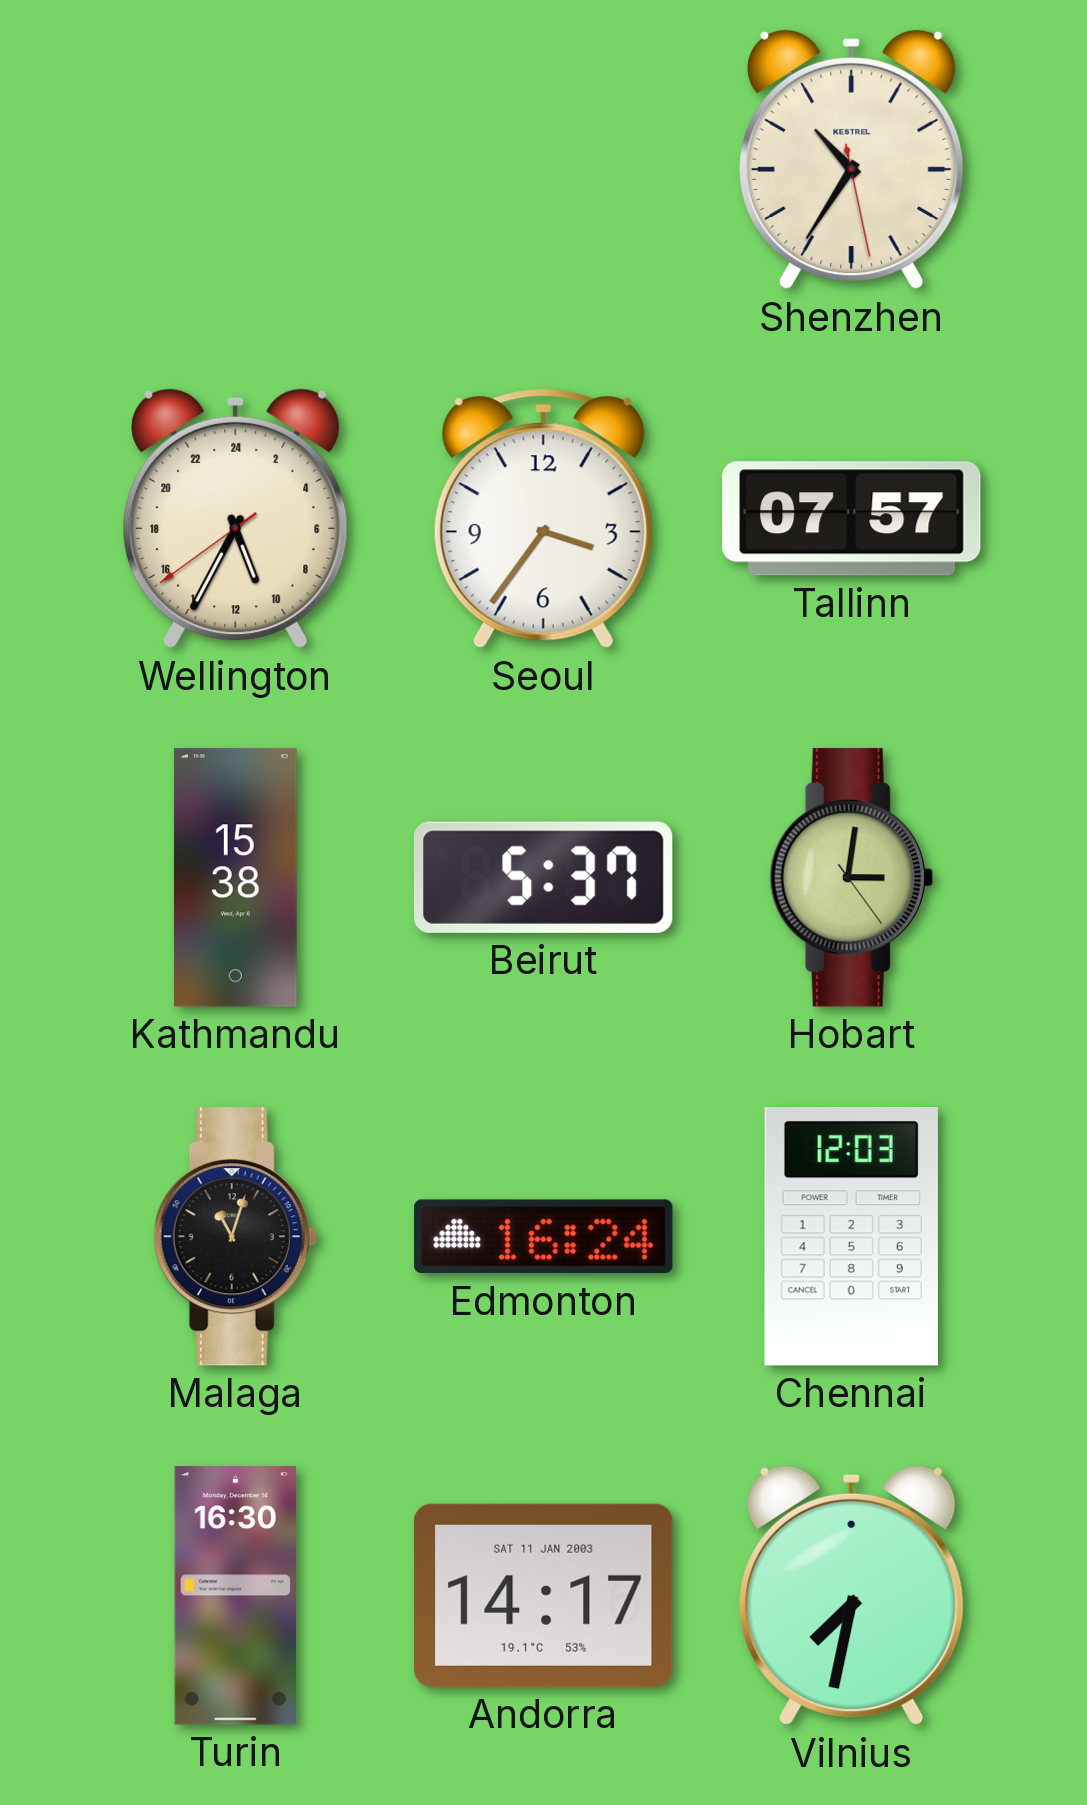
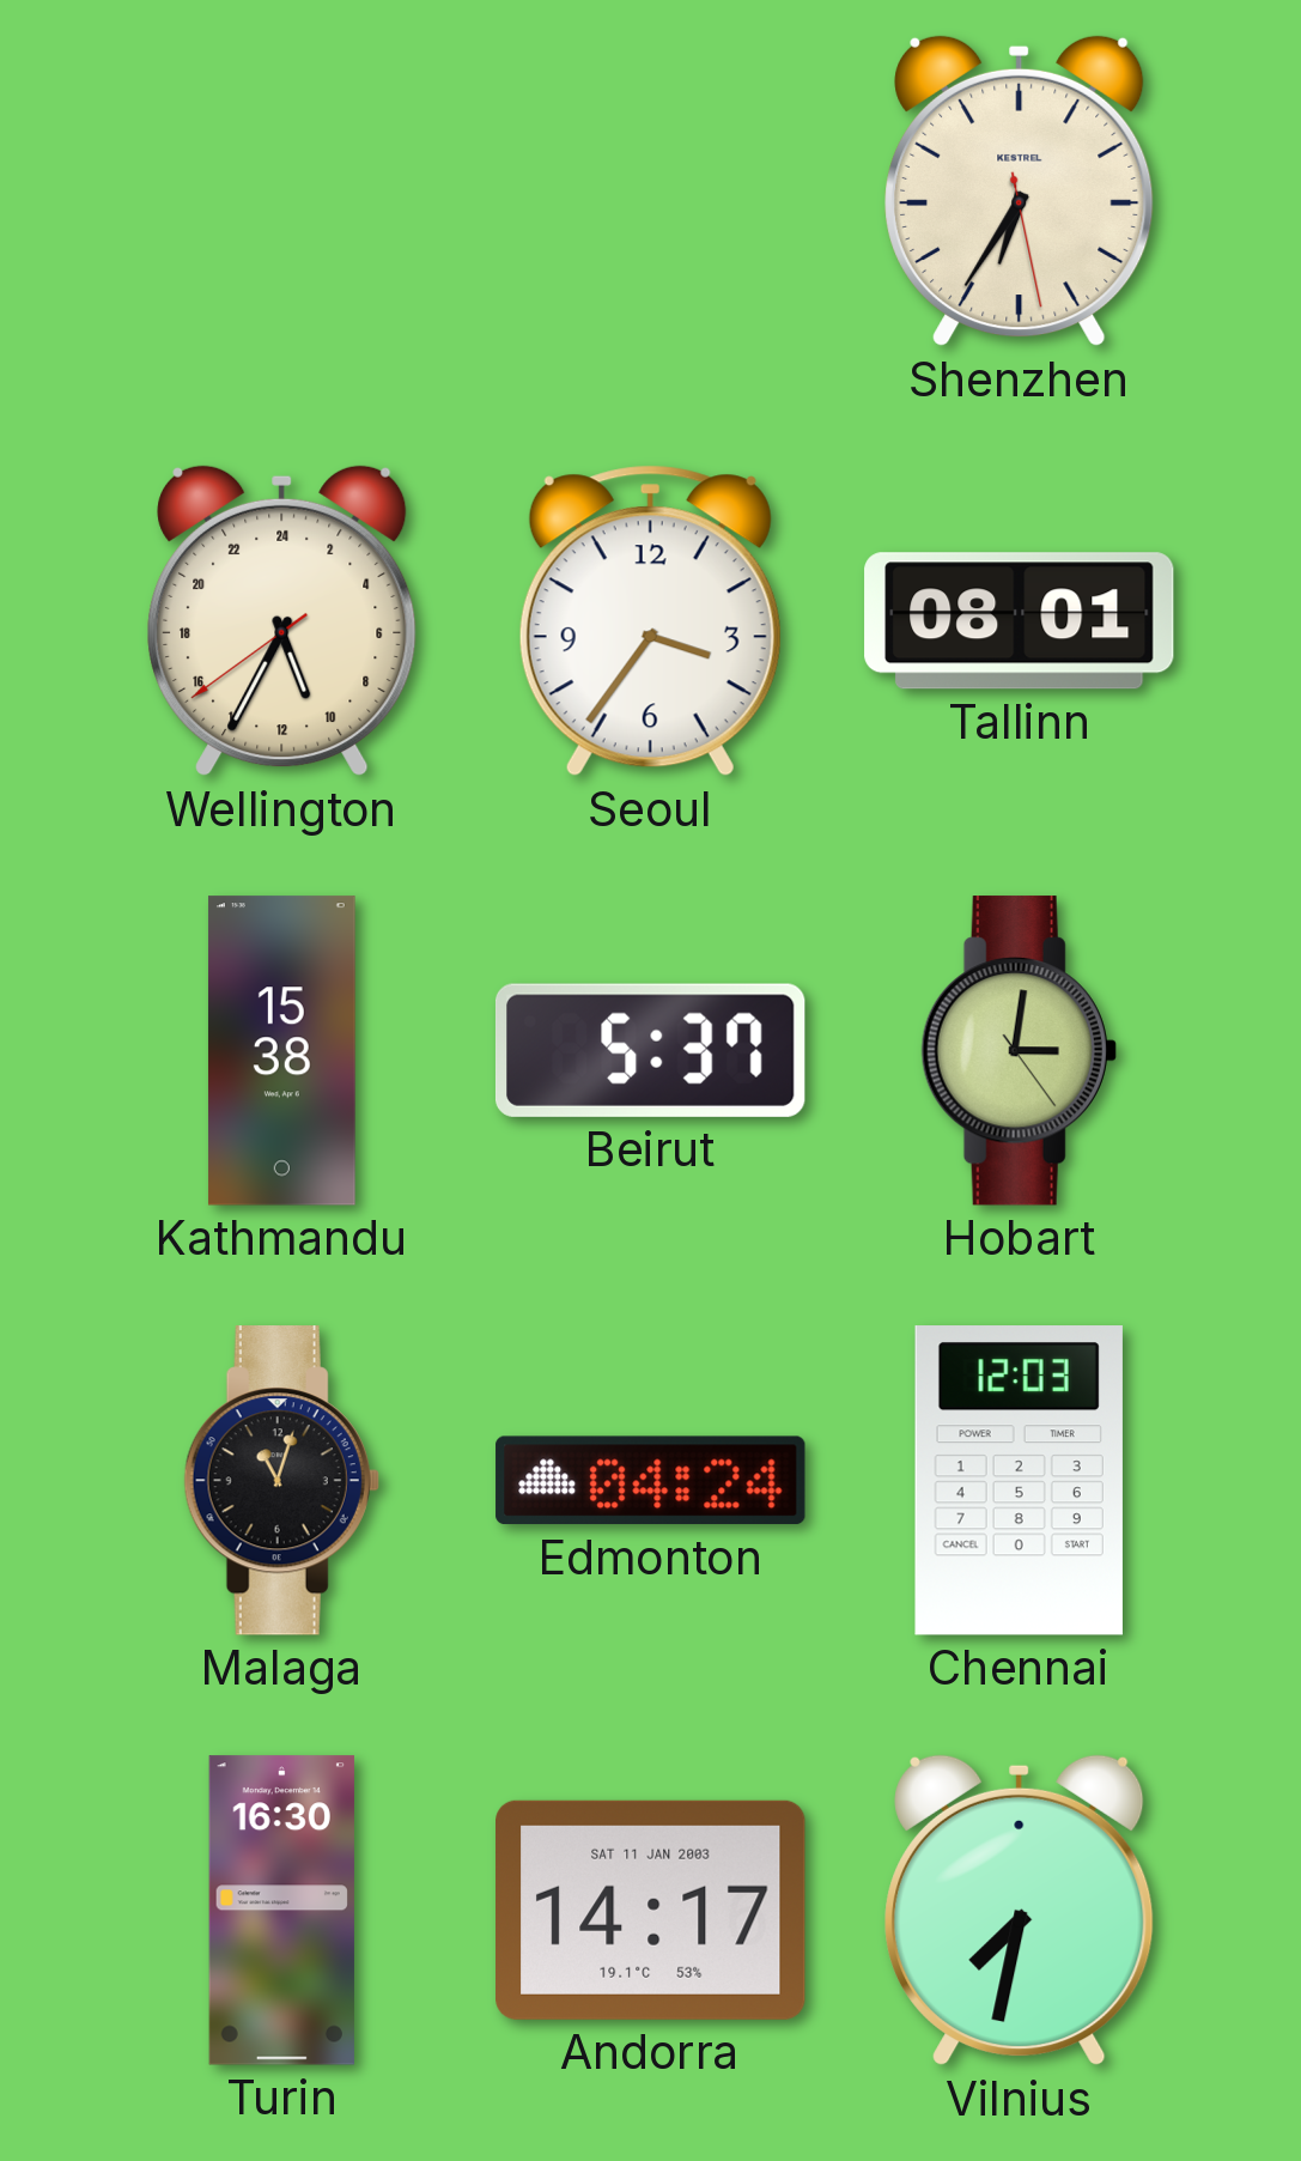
Shenzhen: 10:35 -> 6:35 (1020, 192)
Tallinn: 07:57 -> 08:01 (1020, 621)
Edmonton: 16:24 -> 04:24 (651, 1481)
